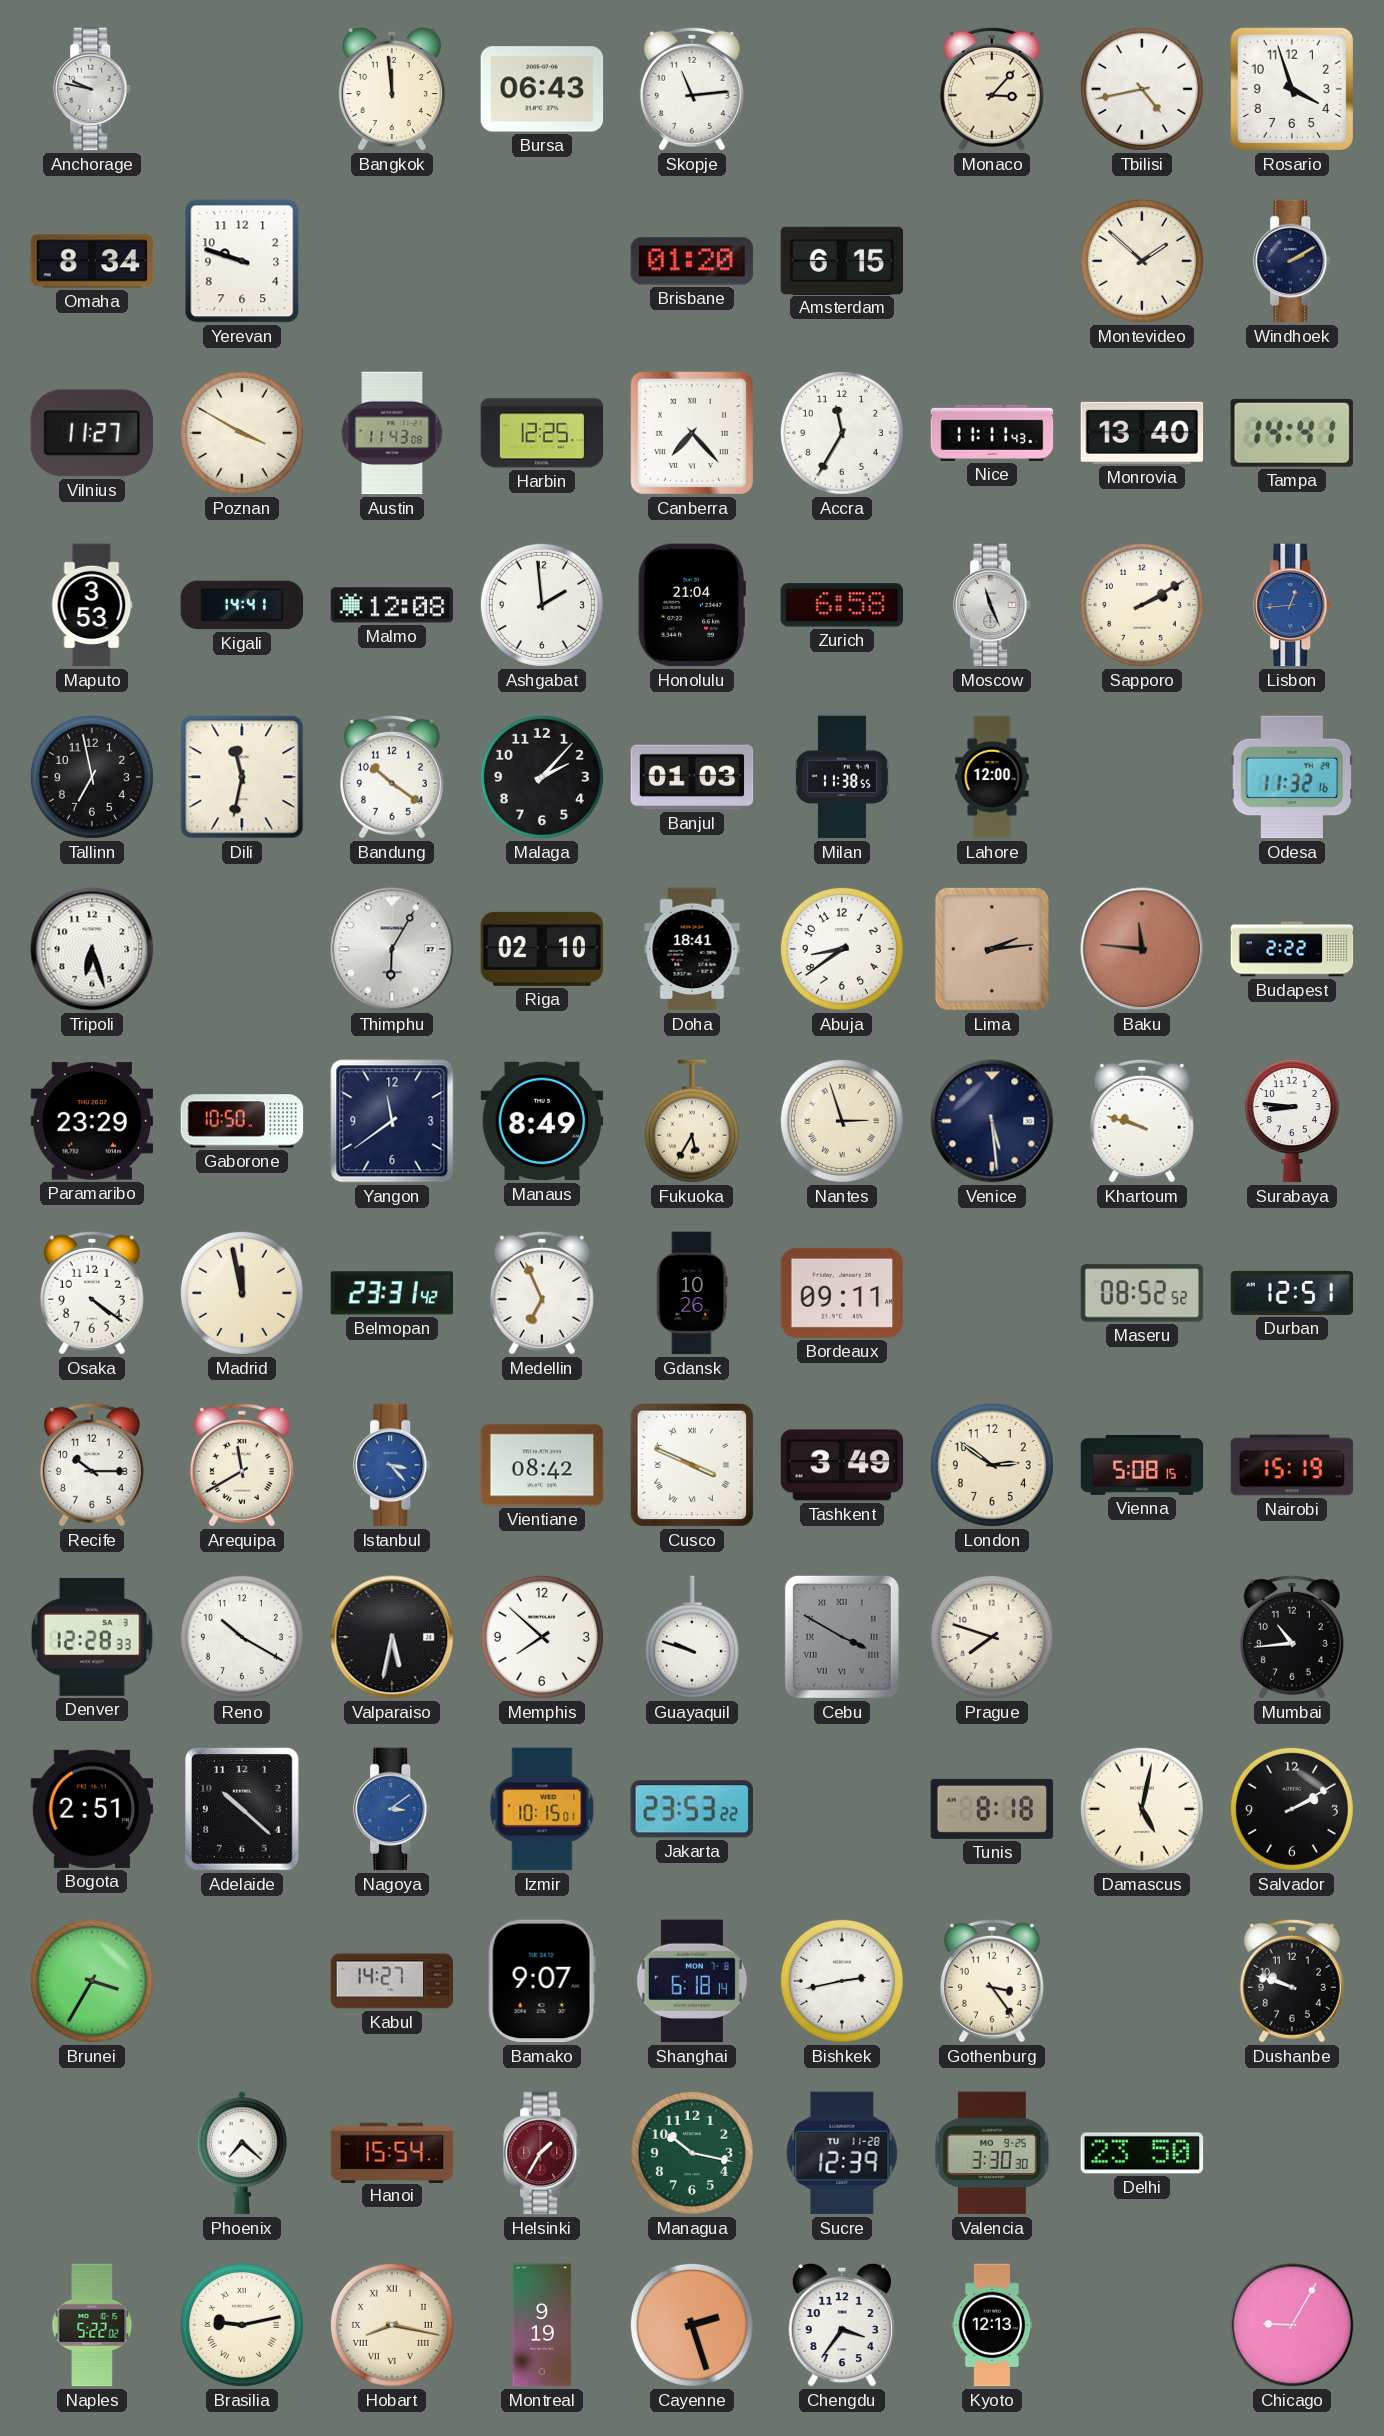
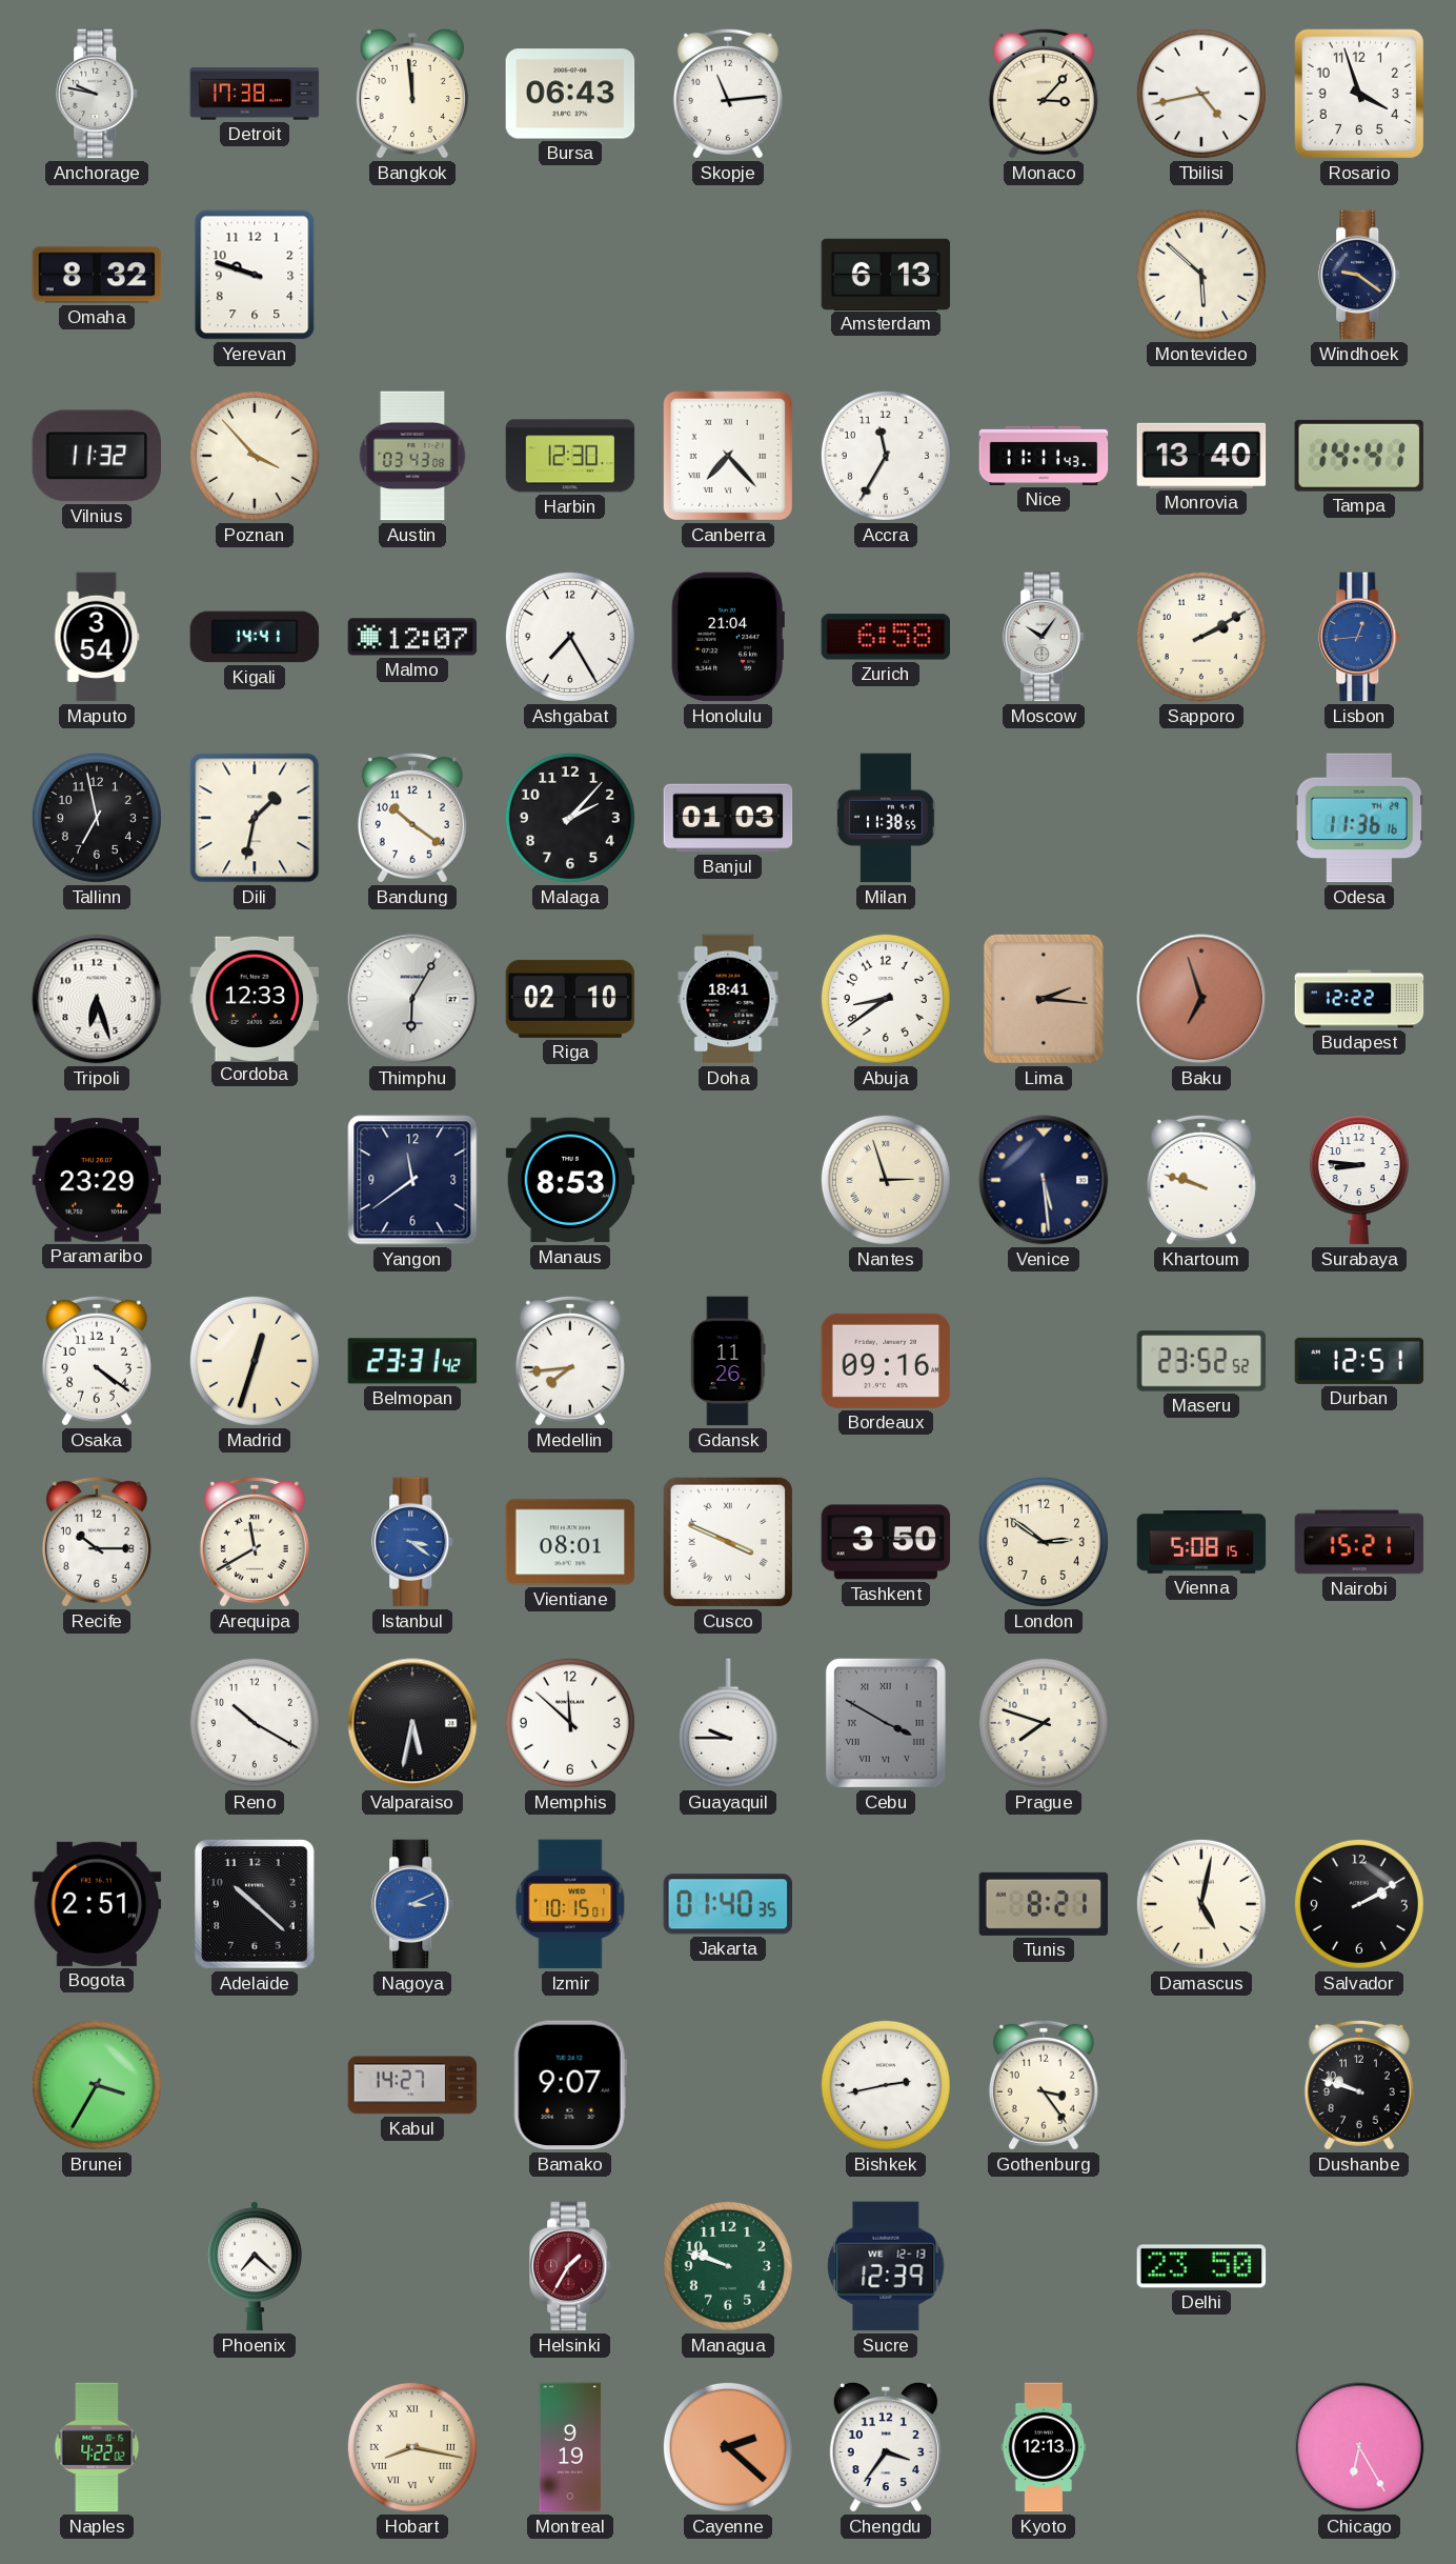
Detroit: none -> 17:38 (255, 94)
Omaha: 8:34 -> 8:32 (97, 275)
Brisbane: 01:20 -> none (692, 261)
Amsterdam: 6:15 -> 6:13 (886, 274)
Montevideo: 1:52 -> 5:52 (1201, 275)
Windhoek: 2:10 -> 9:21 (1360, 275)
Vilnius: 11:27 -> 11:32 (96, 456)
Poznan: 3:50 -> 3:53 (255, 456)
Austin: 11:43 -> 03:43 (412, 456)
Harbin: 12:25 -> 12:30 (570, 456)
Maputo: 3:53 -> 3:54 (97, 637)
Malmo: 12:08 -> 12:07 (412, 637)
Ashgabat: 1:59 -> 7:25 (570, 637)
Moscow: 11:26 -> 10:06 (1045, 637)
Dili: 11:32 -> 1:32 (255, 818)
Lahore: 12:00 -> none (992, 777)
Odesa: 11:32 -> 11:36 (1359, 818)
Cordoba: none -> 12:33 (255, 998)
Lima: 2:14 -> 2:16 (1044, 999)
Baku: 11:46 -> 6:57 (1201, 999)
Budapest: 2:22 -> 12:22 (1359, 999)
Gaborone: 10:50 -> none (242, 1121)
Manaus: 8:49 -> 8:53 (570, 1180)
Fukuoka: 5:35 -> none (692, 1121)
Madrid: 11:58 -> 12:33 (255, 1361)
Medellin: 6:56 -> 7:44 (570, 1361)
Gdansk: 10:26 -> 11:26 (728, 1361)
Bordeaux: 09:11 -> 09:16 (886, 1361)
Maseru: 08:52 -> 23:52 (1201, 1361)
Istanbul: 3:23 -> 3:21 (413, 1542)
Vientiane: 08:42 -> 08:01 (570, 1542)
Tashkent: 3:49 -> 3:50 (886, 1542)
Nairobi: 15:19 -> 15:21 (1359, 1542)
Denver: 12:28 -> none (93, 1637)
Memphis: 7:52 -> 11:52 (570, 1723)
Guayaquil: 9:48 -> 9:45 (728, 1723)
Mumbai: 10:44 -> none (1292, 1637)
Nagoya: 3:09 -> 3:11 (413, 1904)
Jakarta: 23:53 -> 01:40 (727, 1904)
Tunis: 8:18 -> 8:21 (1044, 1904)
Shanghai: 6:18 -> none (692, 1981)
Hanoi: 15:54 -> none (392, 2152)
Managua: 10:17 -> 9:48 (728, 2266)
Sucre date: TU 11-28 -> WE 12-13 (886, 2266)
Valencia: 3:30 -> none (992, 2153)
Naples: 5:22 -> 4:22 (97, 2447)
Brasilia: 9:13 -> none (242, 2325)
Cayenne: 2:27 -> 2:22 (728, 2447)
Chicago: 9:05 -> 6:25 (1359, 2447)
